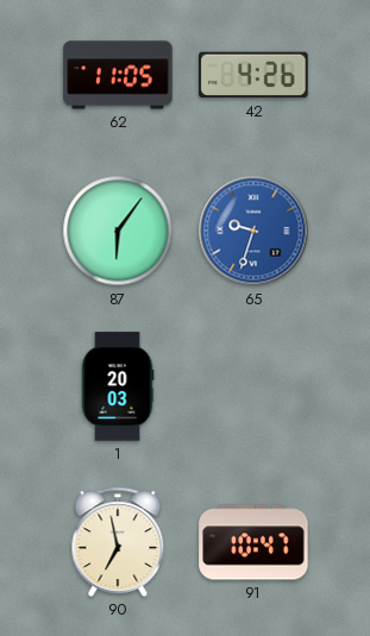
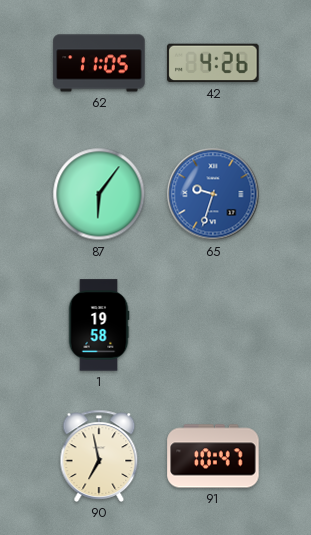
1: 20:03 -> 19:58 (99, 325)
